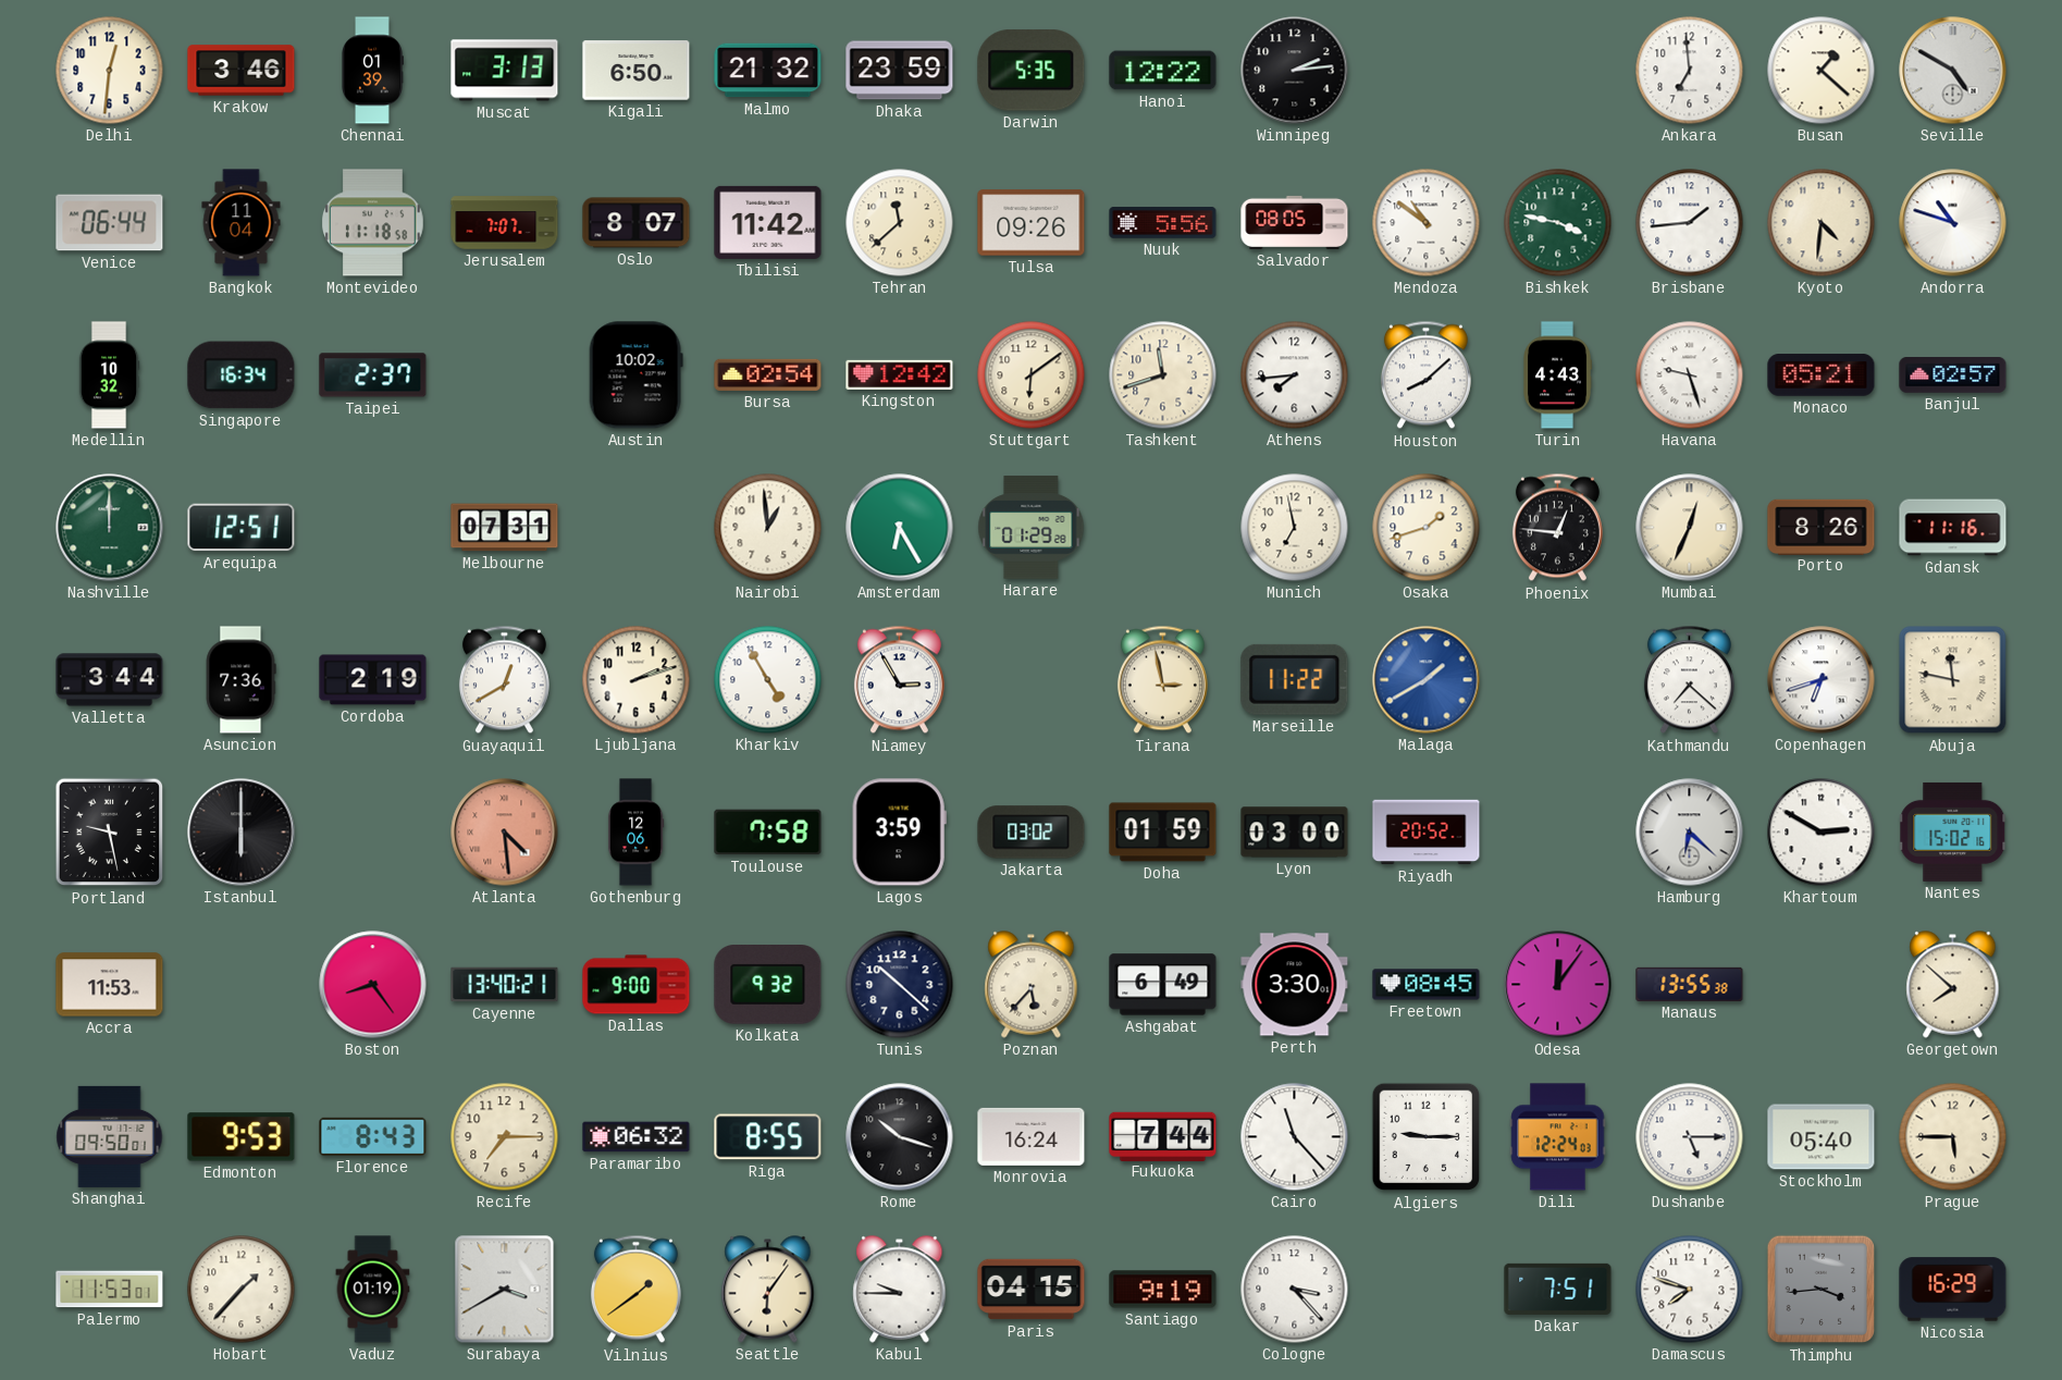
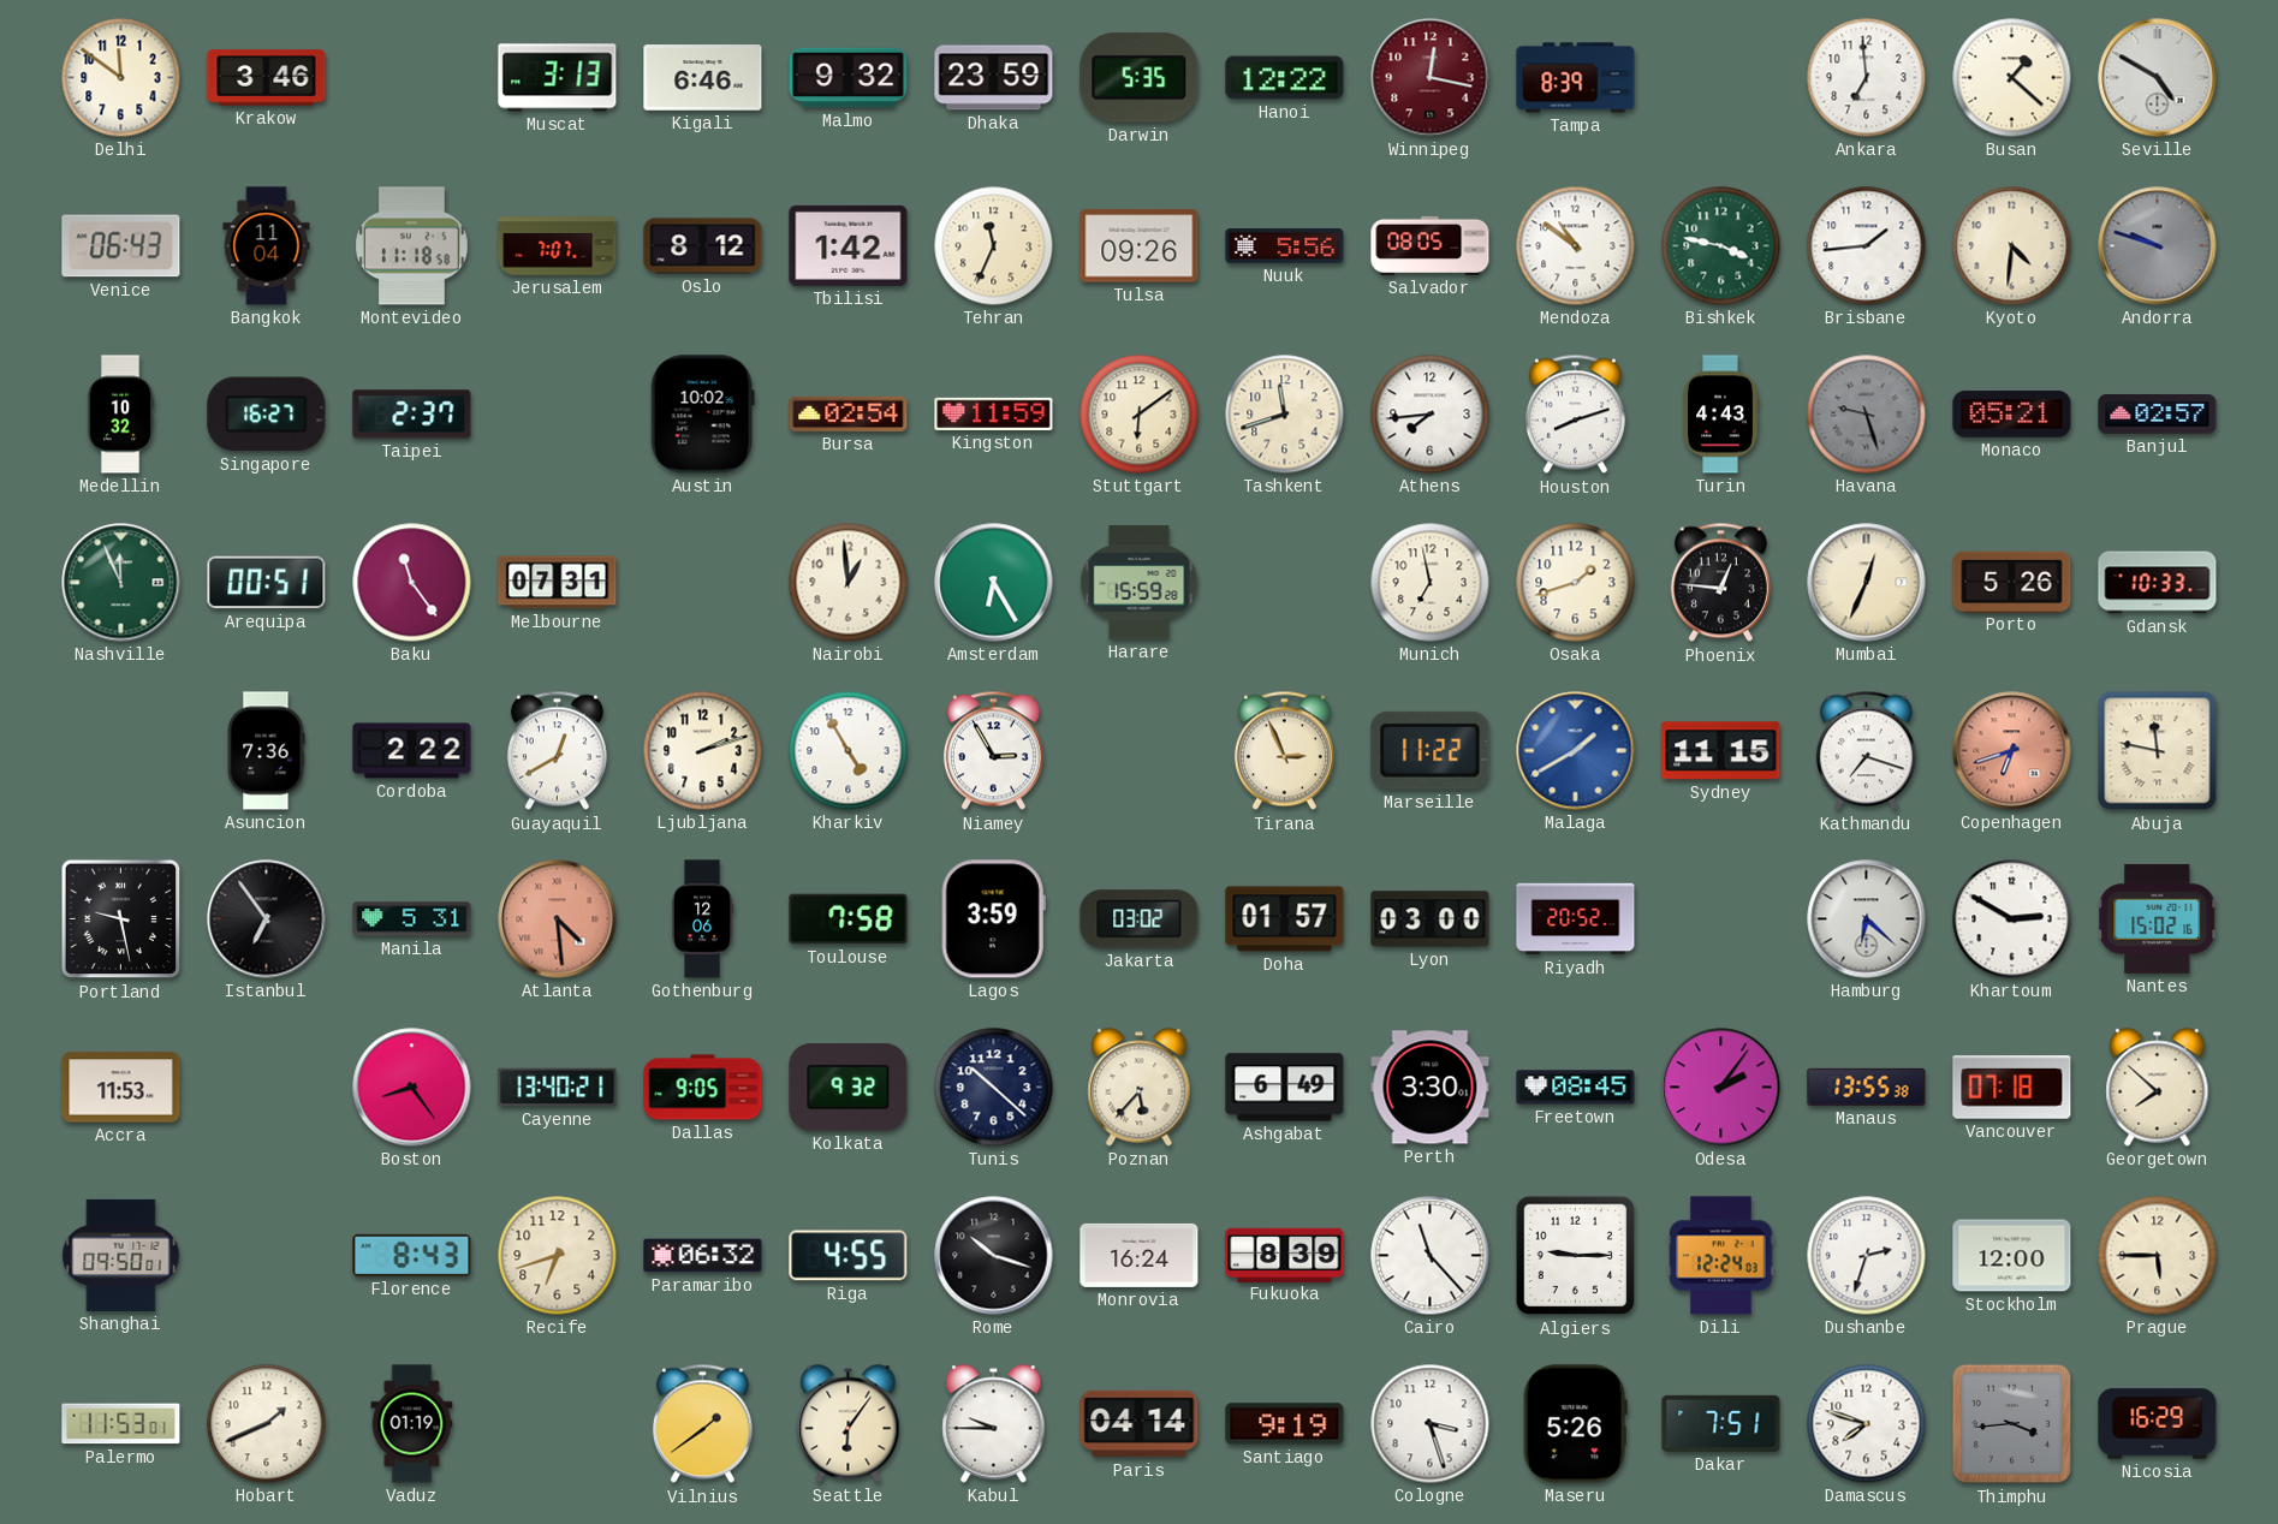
Delhi: 12:31 -> 11:51 (121, 78)
Chennai: 01:39 -> none (373, 71)
Kigali: 6:50 -> 6:46 (703, 78)
Malmo: 21:32 -> 9:32 (849, 78)
Winnipeg: 2:14 -> 12:17 (1431, 78)
Winnipeg dial: black -> burgundy (1431, 78)
Tampa: none -> 8:39 (1576, 78)
Venice: 06:44 -> 06:43 (121, 246)
Oslo: 8:07 -> 8:12 (703, 246)
Tbilisi: 11:42 -> 1:42 (849, 245)
Tehran: 11:38 -> 11:34 (994, 246)
Andorra: 10:48 -> 9:48 (2158, 246)
Andorra dial: white -> grey (2158, 246)
Singapore: 16:34 -> 16:27 (267, 415)
Kingston: 12:42 -> 11:59 (994, 413)
Houston: 8:08 -> 8:12 (1575, 415)
Havana dial: white -> grey (1867, 415)
Nashville: 12:00 -> 11:56 (121, 583)
Arequipa: 12:51 -> 00:51 (267, 583)
Baku: none -> 11:24 (412, 583)
Harare: 01:29 -> 15:59 (1140, 583)
Porto: 8:26 -> 5:26 (2012, 582)
Gdansk: 11:16 -> 10:33 (2158, 583)
Valletta: 3:44 -> none (110, 680)
Cordoba: 2:19 -> 2:22 (412, 751)
Tirana: 2:58 -> 2:56 (1284, 751)
Sydney: none -> 11:15 (1721, 751)
Kathmandu: 7:22 -> 7:18 (1866, 751)
Copenhagen dial: white -> salmon (2012, 751)
Istanbul: 6:00 -> 6:54 (267, 919)
Manila: none -> 5:31 (412, 919)
Doha: 01:59 -> 01:57 (1285, 919)
Dallas: 9:00 -> 9:05 (703, 1088)
Odesa: 12:06 -> 2:06 (1721, 1088)
Vancouver: none -> 07:18 (2012, 1088)
Edmonton: 9:53 -> none (242, 1137)
Recife: 7:15 -> 6:42 (558, 1256)
Riga: 8:55 -> 4:55 (849, 1256)
Fukuoka: 7:44 -> 8:39 (1285, 1255)
Dushanbe: 5:15 -> 2:33 (1867, 1256)
Stockholm: 05:40 -> 12:00 (2012, 1256)
Hobart: 1:37 -> 1:41 (267, 1424)
Surabaya: 3:40 -> none (505, 1290)
Paris: 04:15 -> 04:14 (1140, 1424)
Cologne: 3:23 -> 3:27 (1431, 1424)
Maseru: none -> 5:26 (1575, 1424)
